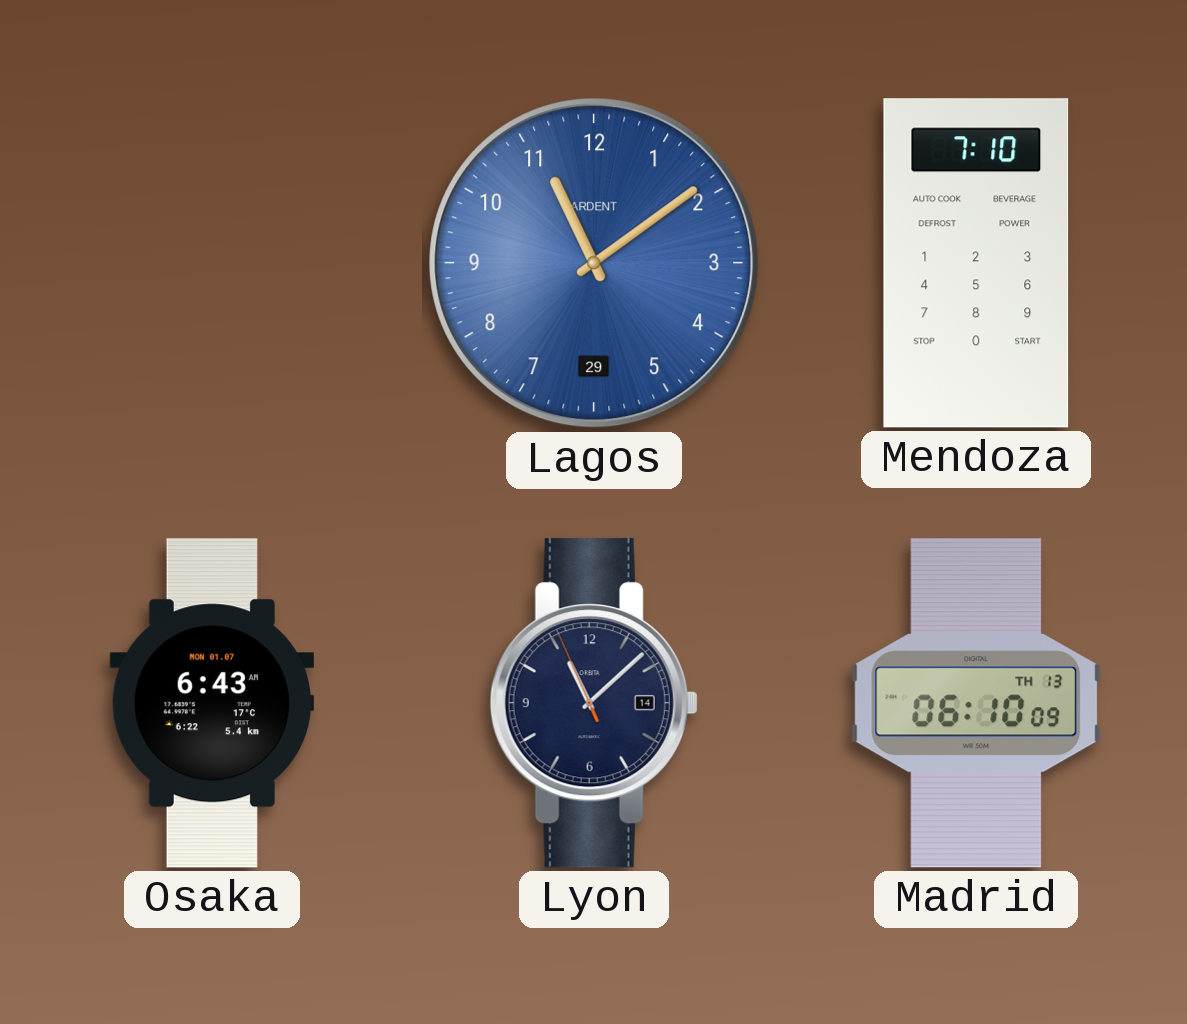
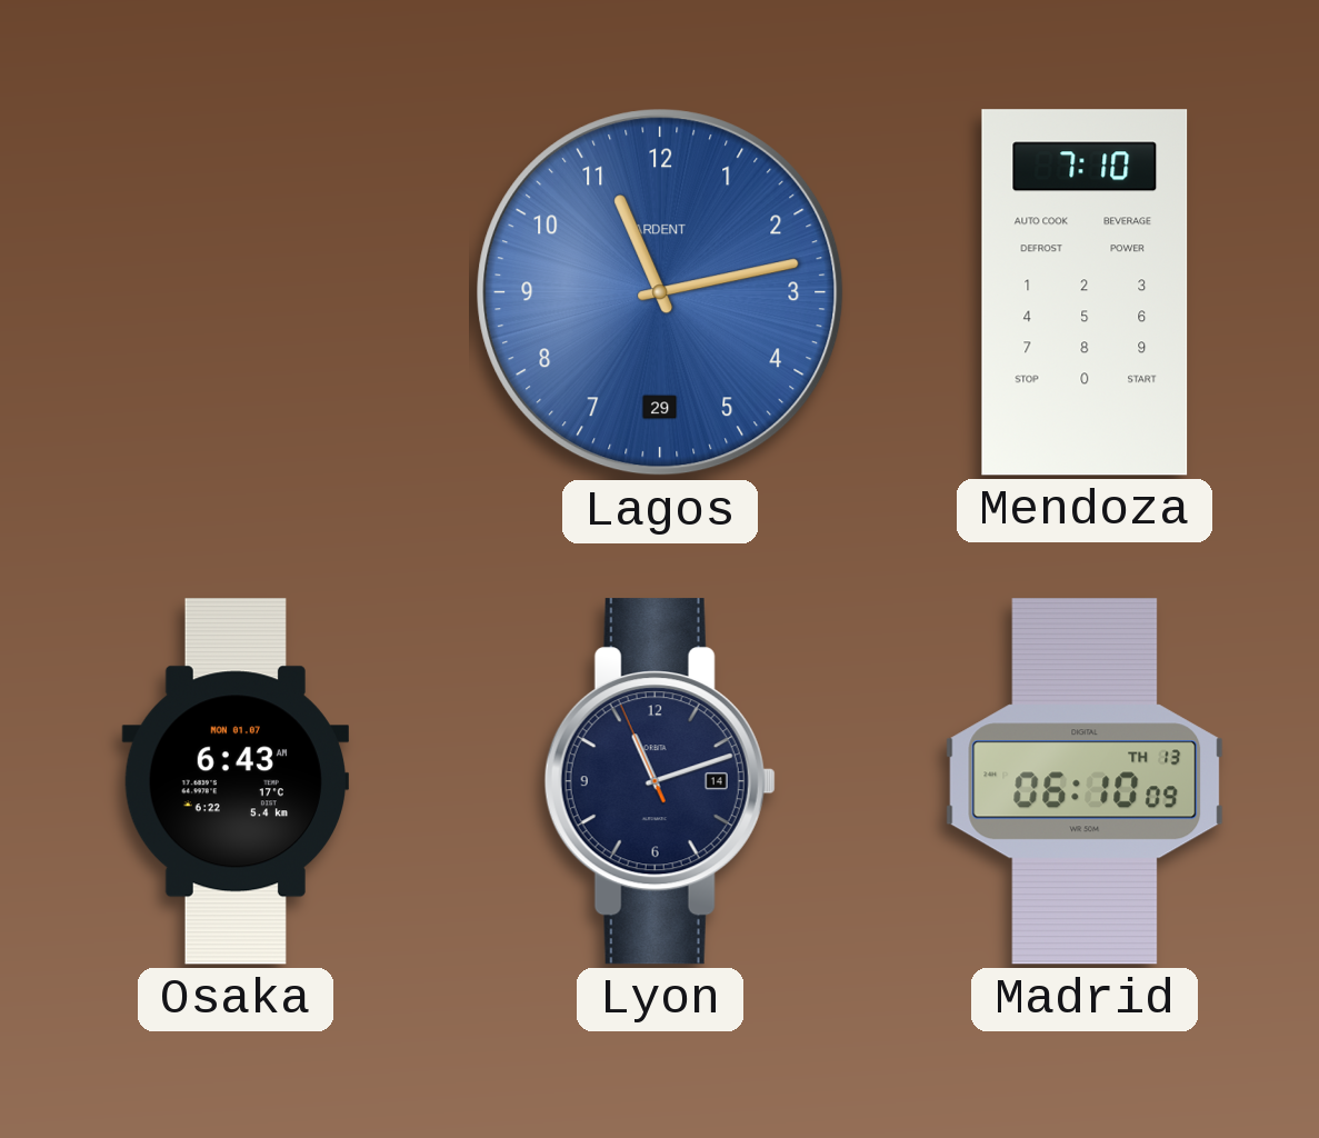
Lagos: 11:09 -> 11:13 (660, 292)
Lyon: 11:07 -> 11:11 (660, 781)
